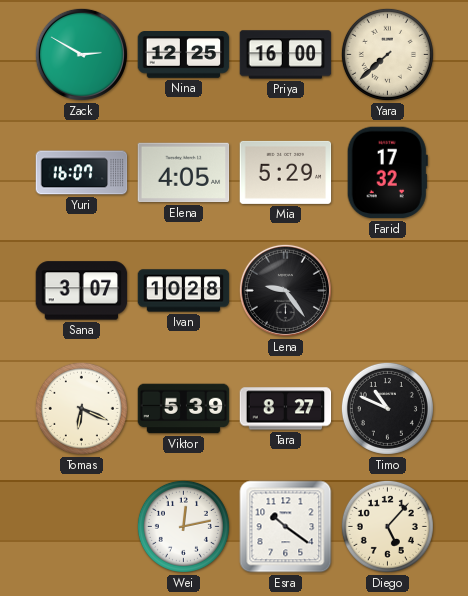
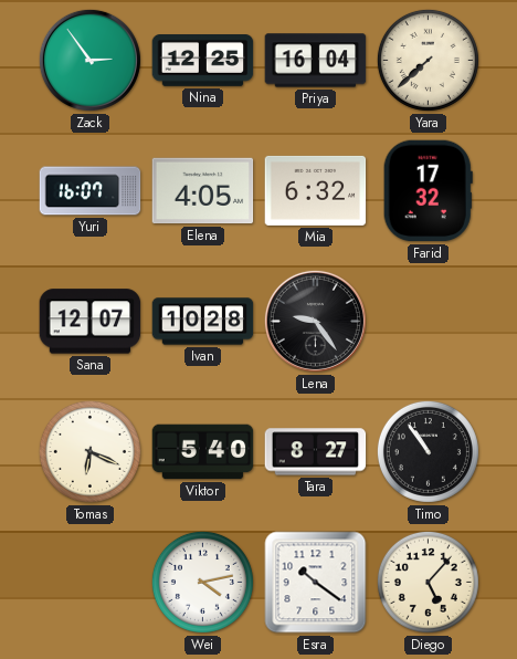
Zack: 2:50 -> 2:54 (89, 60)
Priya: 16:00 -> 16:04 (316, 61)
Mia: 5:29 -> 6:32 (316, 190)
Sana: 3:07 -> 12:07 (91, 322)
Viktor: 5:39 -> 5:40 (203, 452)
Timo: 10:49 -> 10:54 (428, 451)
Wei: 12:13 -> 4:13 (202, 582)
